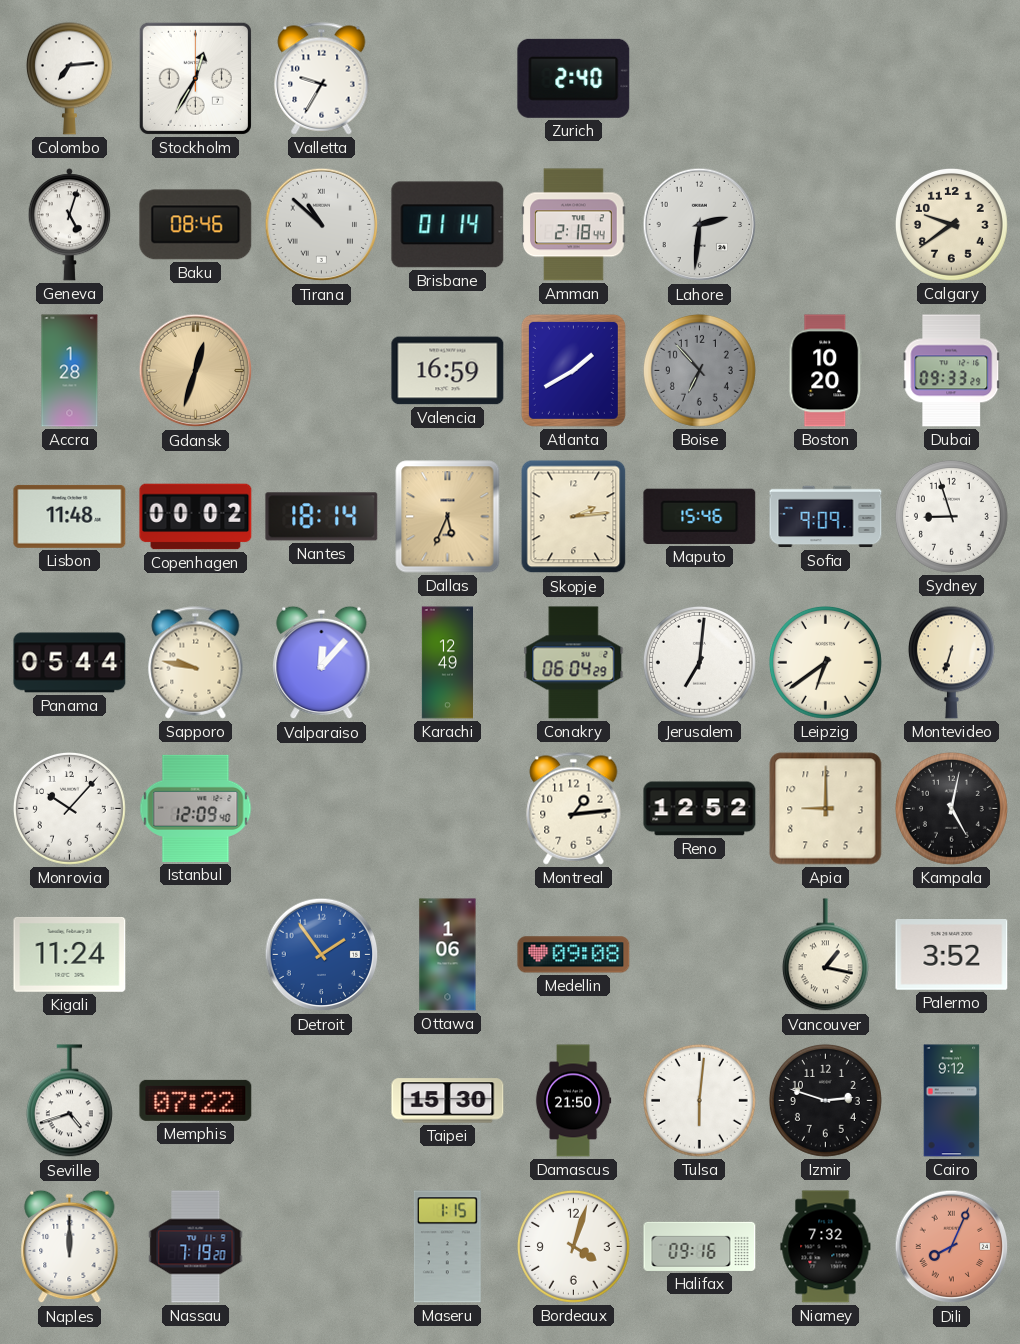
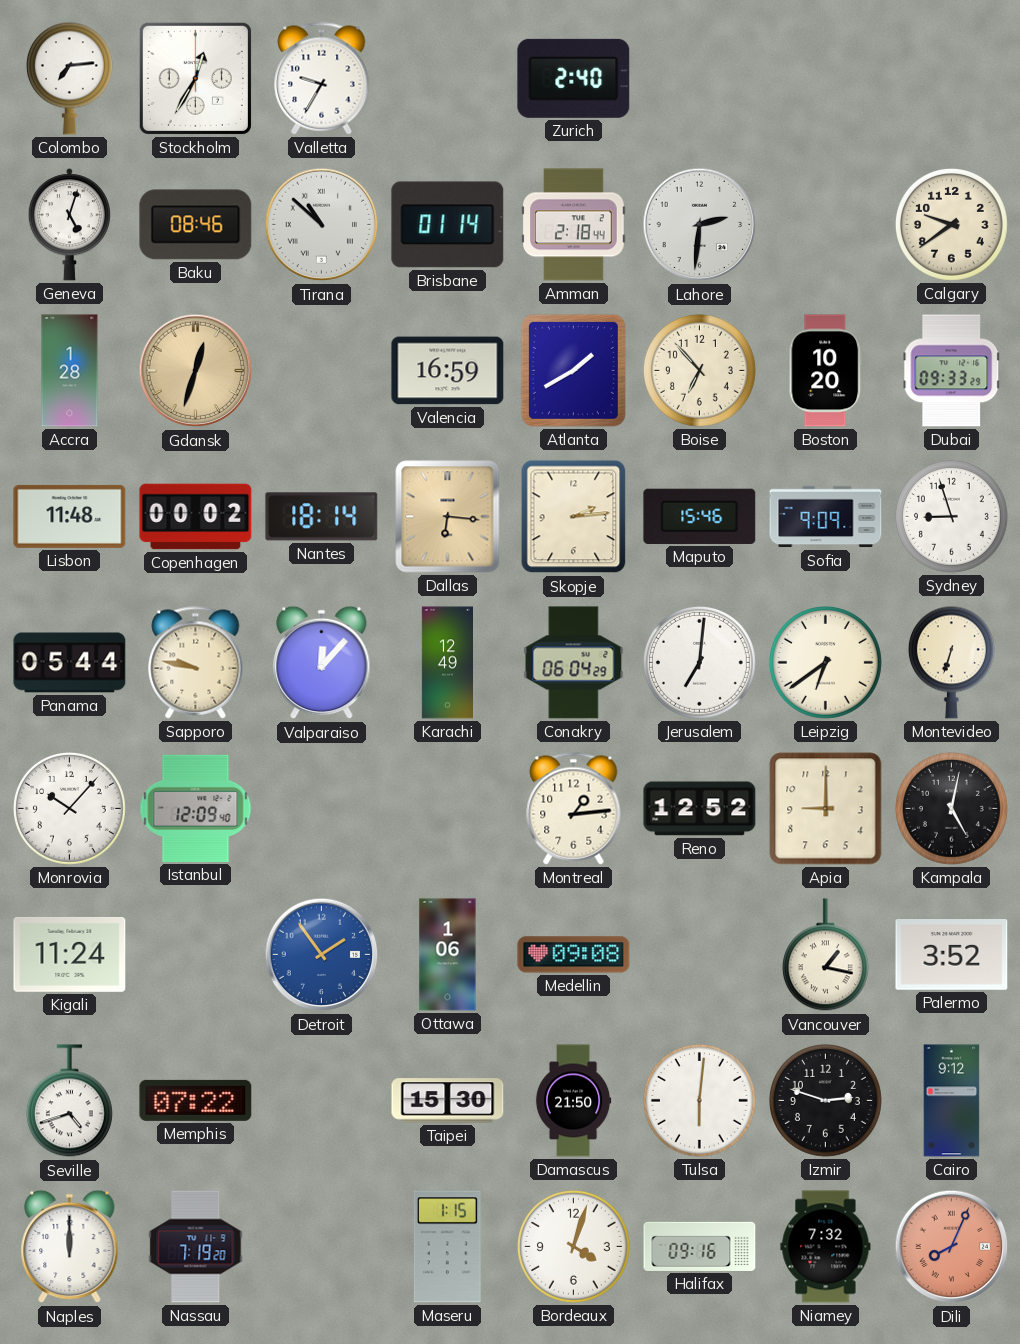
Boise dial: grey -> cream (699, 370)
Dallas: 5:34 -> 6:16 (448, 517)
